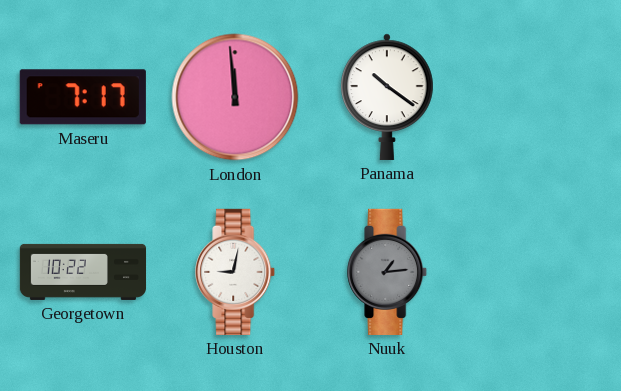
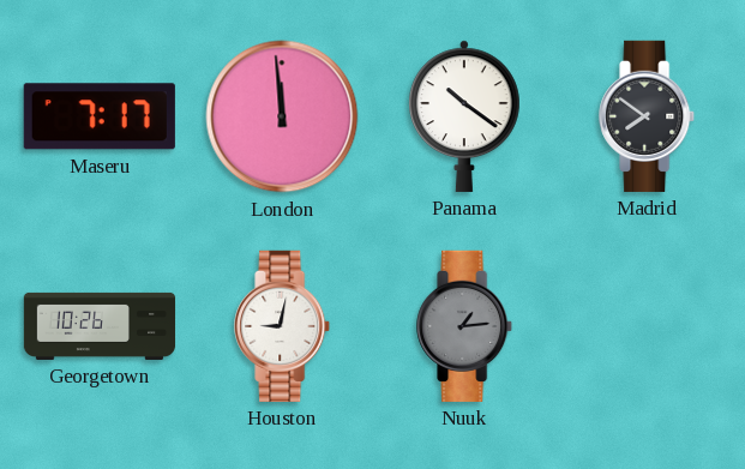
Madrid: none -> 7:51 (648, 116)
Georgetown: 10:22 -> 10:26 (100, 326)
